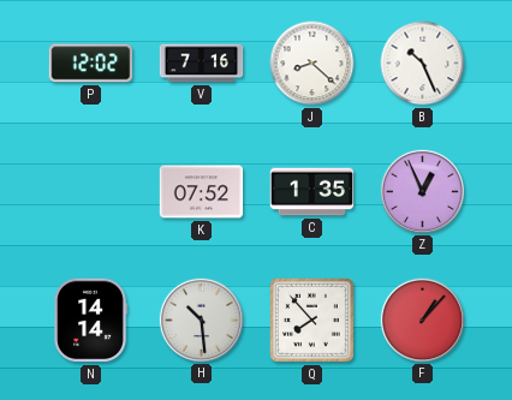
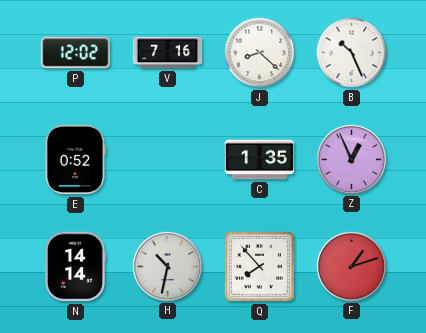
E: none -> 0:52 (75, 160)
K: 07:52 -> none (202, 192)
H: 10:29 -> 10:32 (167, 266)
F: 1:07 -> 1:12 (351, 266)
